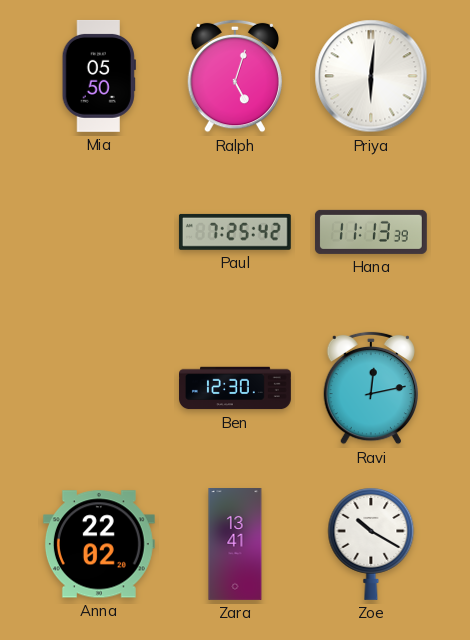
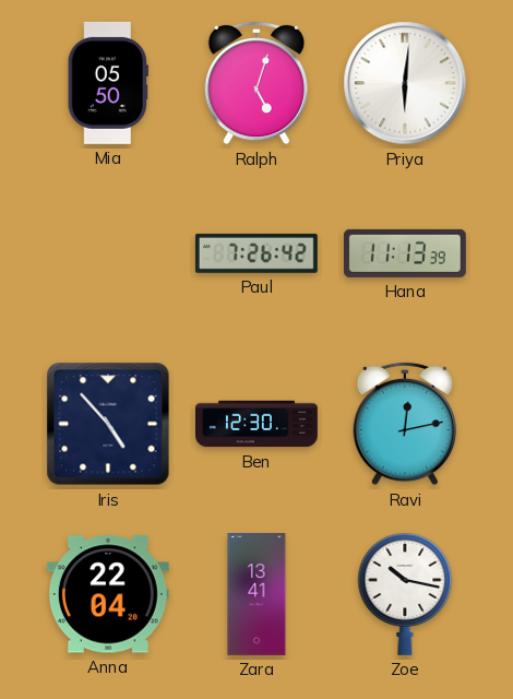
Paul: 7:25 -> 7:26 (256, 253)
Iris: none -> 4:53 (108, 424)
Anna: 22:02 -> 22:04 (108, 594)
Zoe: 10:20 -> 10:17 (405, 594)
